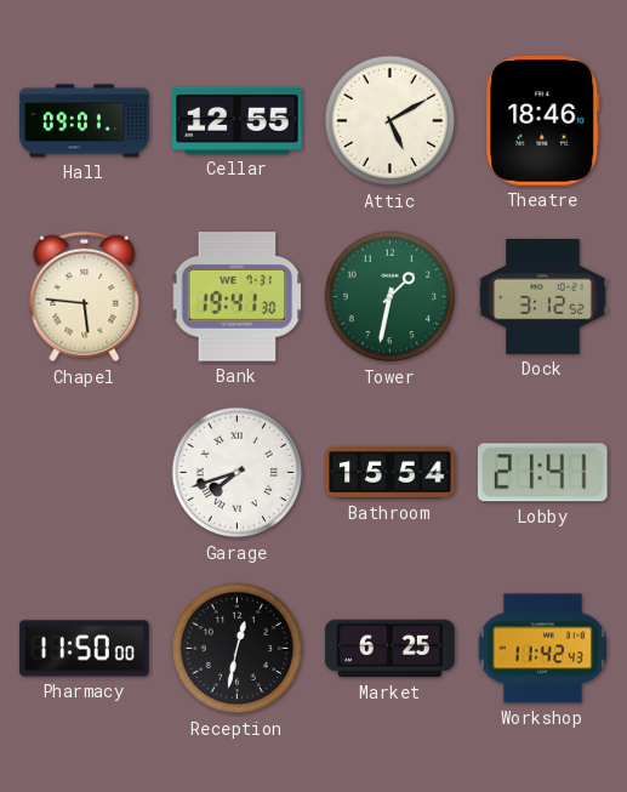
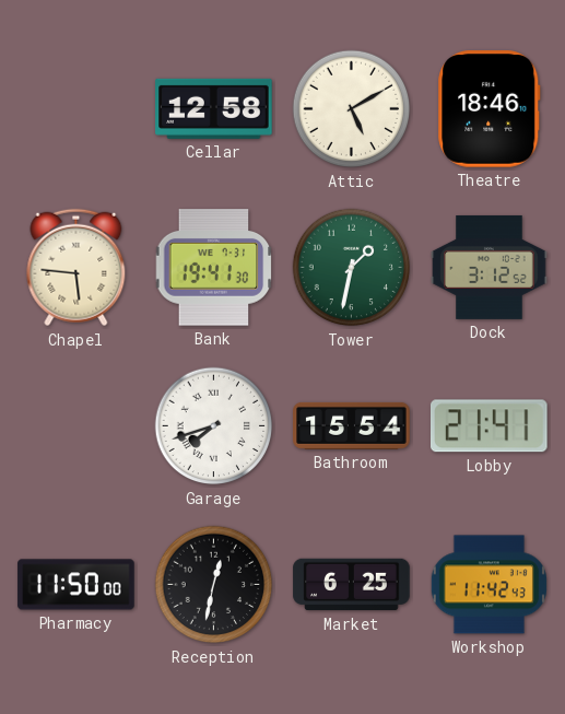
Hall: 09:01 -> none (85, 121)
Cellar: 12:55 -> 12:58 (214, 108)
